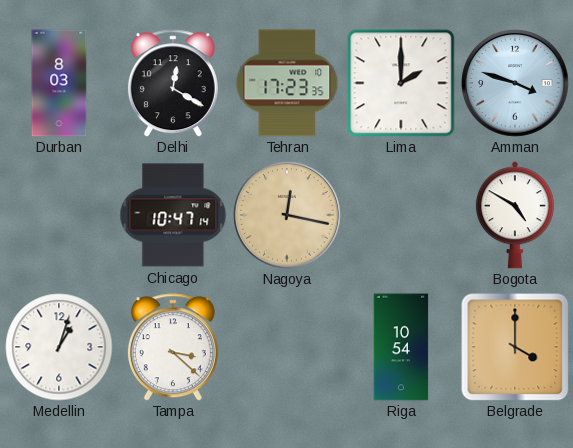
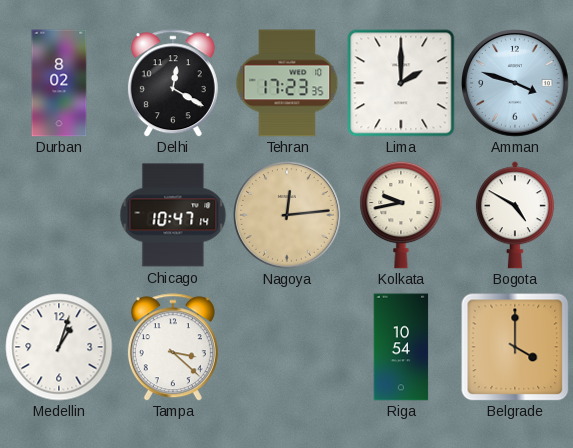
Durban: 8:03 -> 8:02 (59, 83)
Nagoya: 12:17 -> 12:14 (288, 216)
Kolkata: none -> 9:43 (401, 215)
